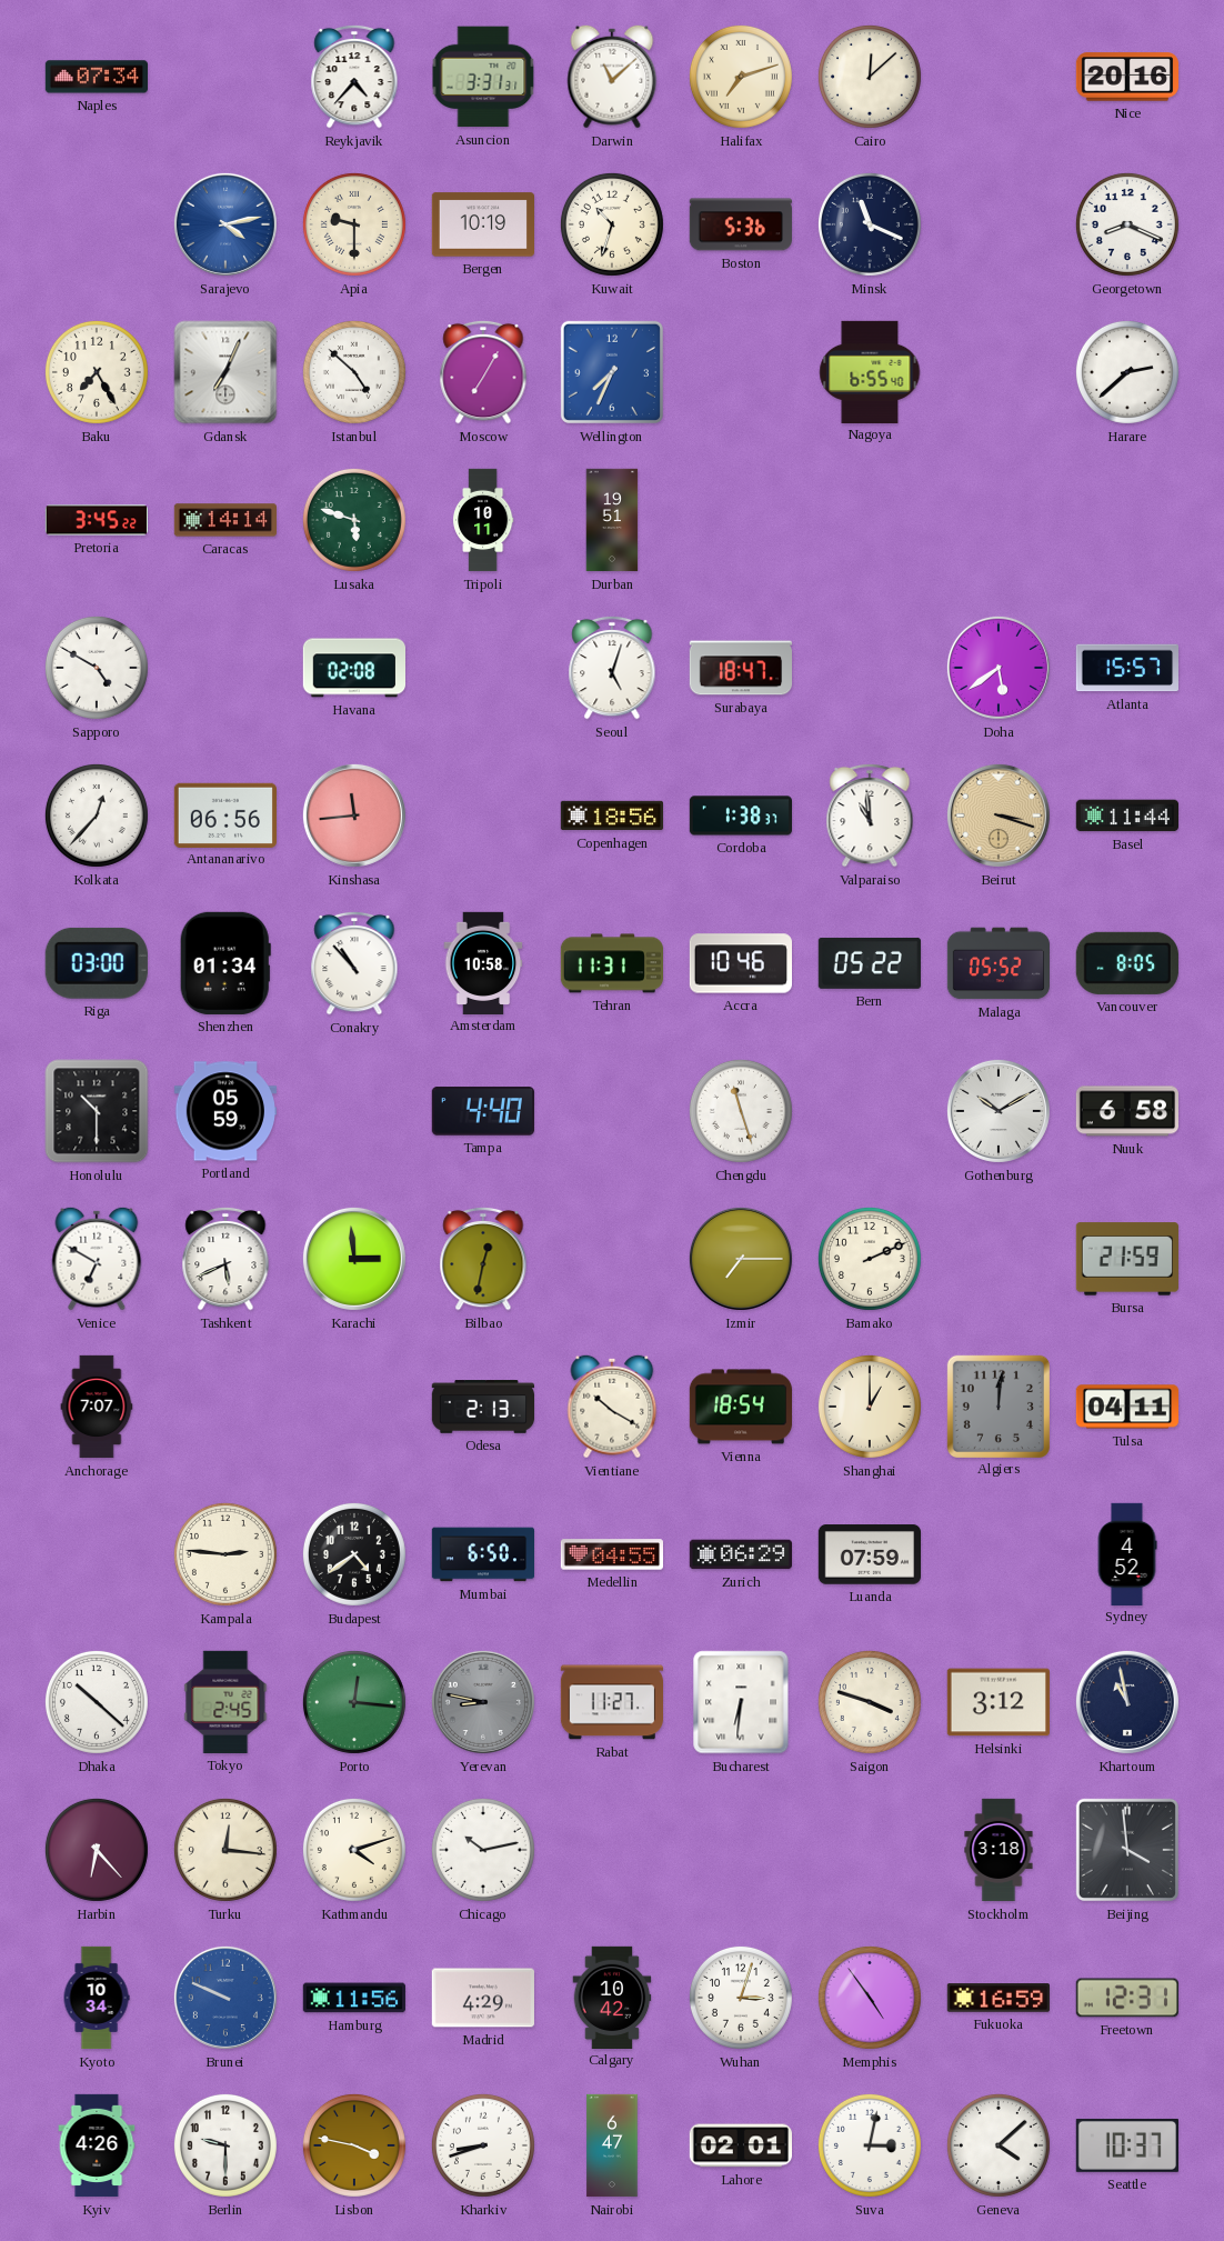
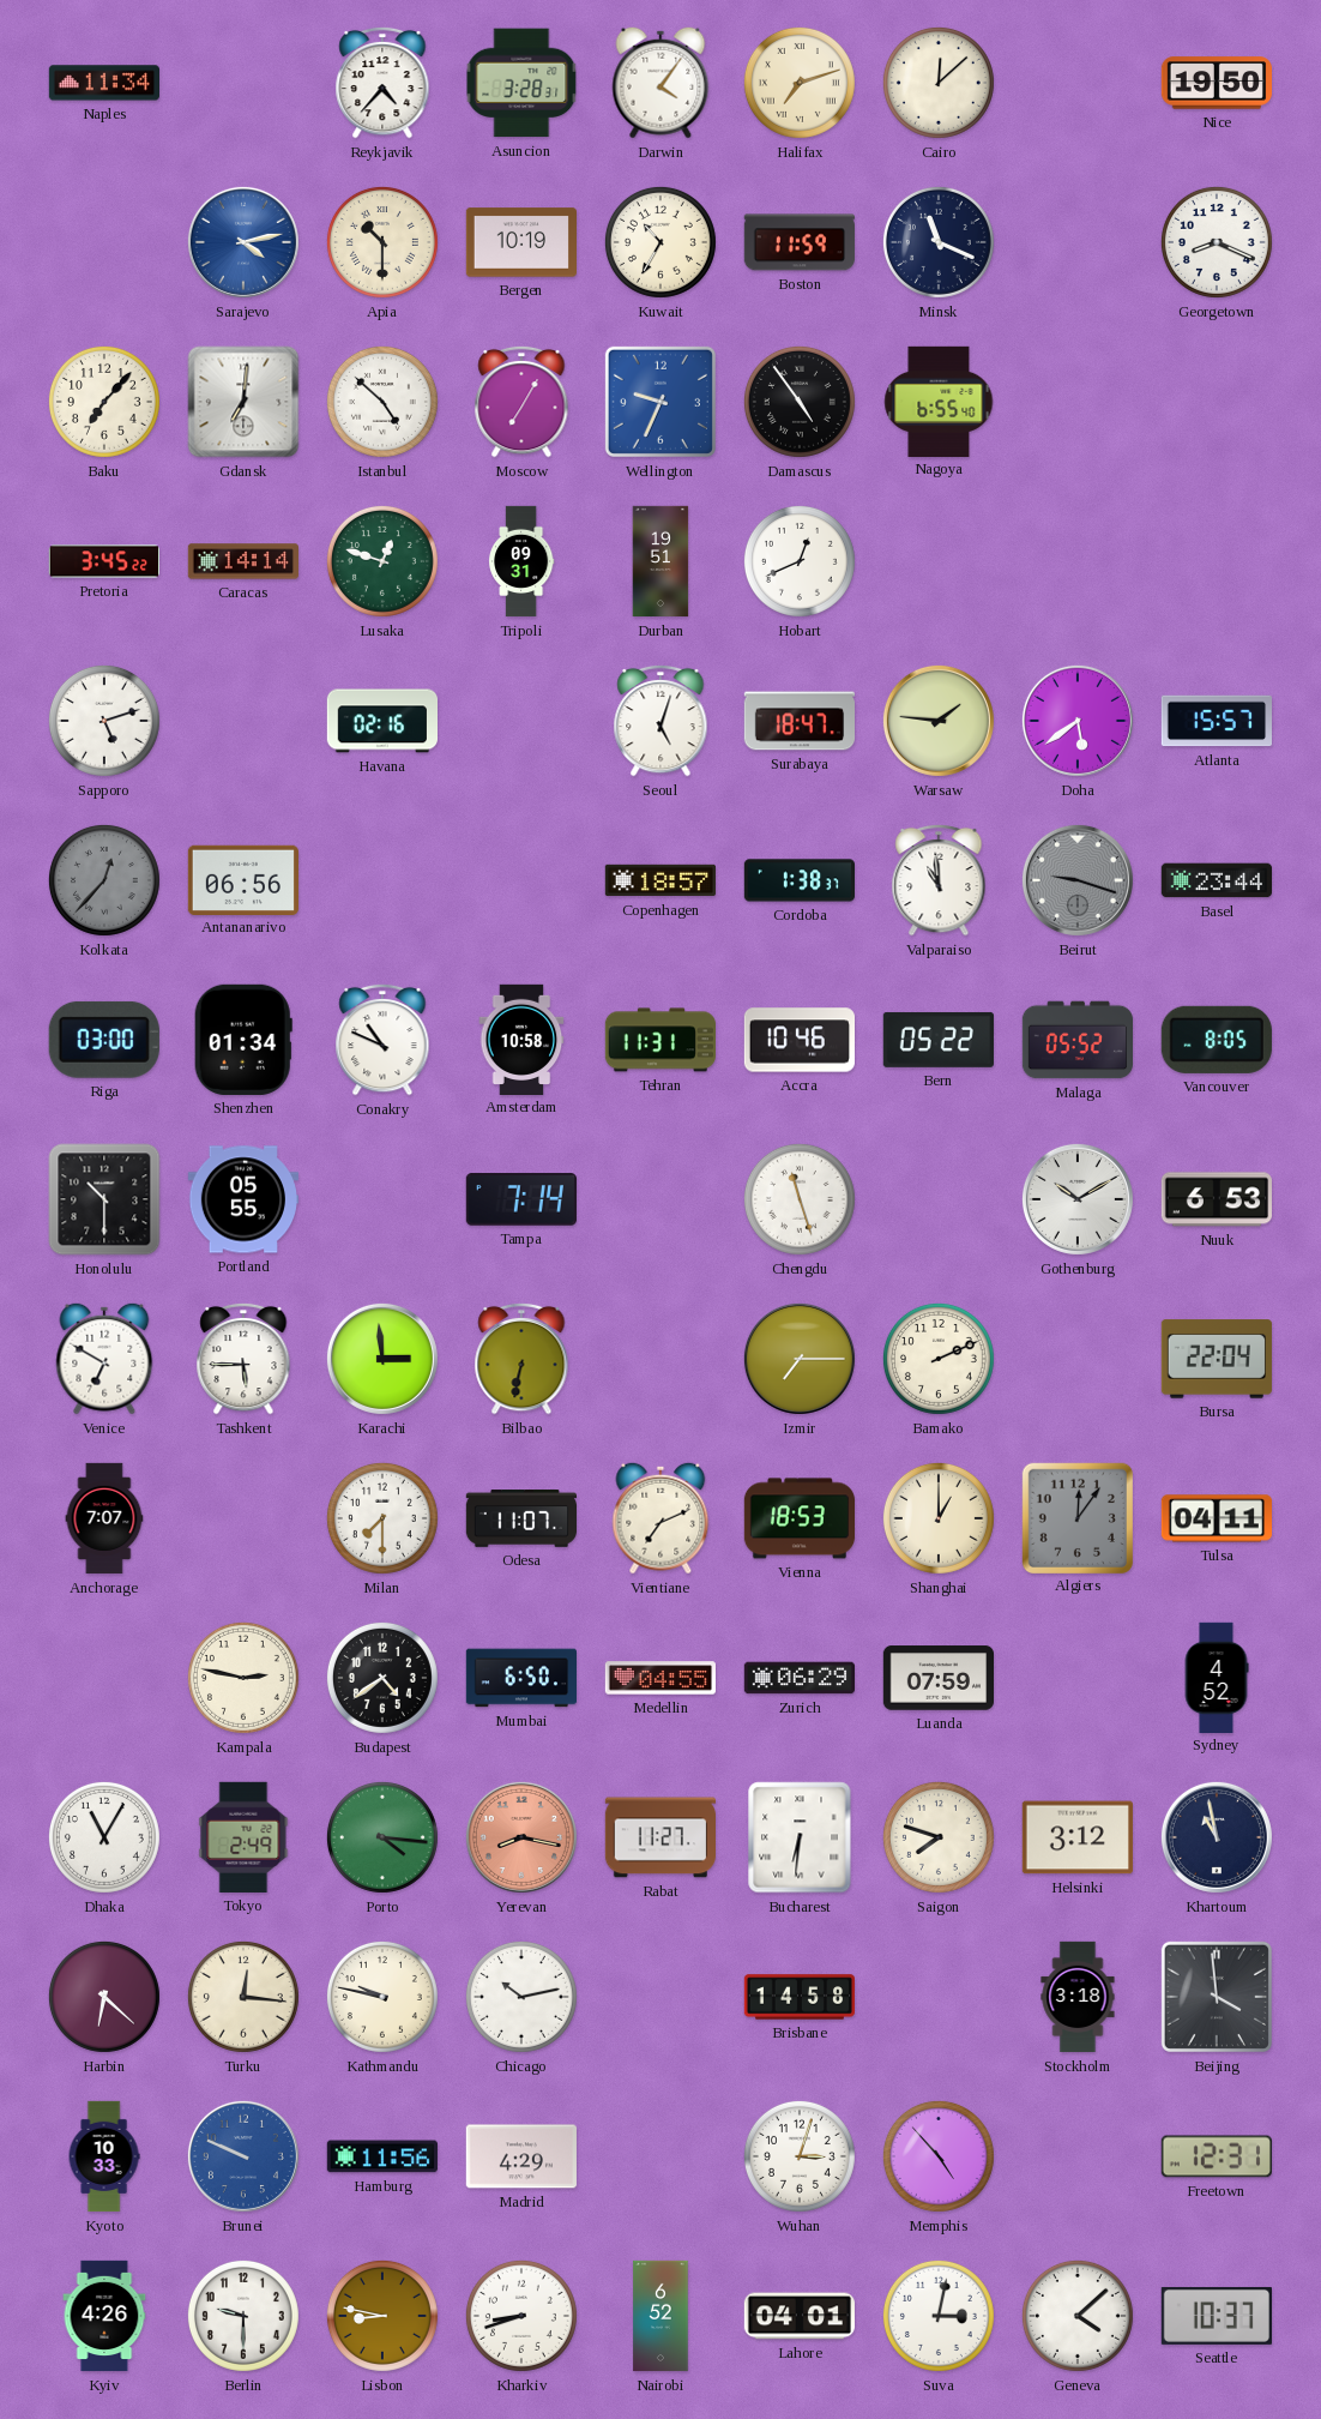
Naples: 07:34 -> 11:34 (103, 83)
Asuncion: 3:31 -> 3:28 (521, 83)
Darwin: 11:08 -> 4:06 (660, 83)
Nice: 20:16 -> 19:50 (1216, 83)
Apia: 9:30 -> 10:30 (382, 242)
Kuwait: 10:33 -> 10:35 (660, 242)
Boston: 5:36 -> 11:59 (800, 242)
Baku: 7:25 -> 7:07 (104, 402)
Gdansk: 7:04 -> 7:01 (243, 402)
Wellington: 7:34 -> 9:34 (660, 402)
Damascus: none -> 4:54 (800, 402)
Harare: 2:38 -> none (1127, 372)
Lusaka: 5:48 -> 12:48 (382, 561)
Tripoli: 10:11 -> 09:31 (521, 561)
Hobart: none -> 12:41 (800, 561)
Sapporo: 4:50 -> 5:12 (104, 721)
Havana: 02:08 -> 02:16 (381, 721)
Warsaw: none -> 1:46 (939, 721)
Kolkata dial: white -> grey (104, 880)
Kinshasa: 11:44 -> none (354, 816)
Copenhagen: 18:56 -> 18:57 (659, 880)
Beirut: 3:18 -> 9:18 (1078, 880)
Beirut dial: champagne -> grey (1078, 880)
Basel: 11:44 -> 23:44 (1216, 880)
Conakry: 10:53 -> 10:49 (382, 1040)
Portland: 05:59 -> 05:55 (242, 1199)
Tampa: 4:40 -> 7:14 (521, 1199)
Nuuk: 6:58 -> 6:53 (1216, 1199)
Tashkent: 5:41 -> 5:45 (243, 1359)
Bilbao: 12:32 -> 6:32 (521, 1359)
Bursa: 21:59 -> 22:04 (1216, 1359)
Milan: none -> 7:30 (382, 1518)
Odesa: 2:13 -> 11:07 (520, 1518)
Vientiane: 10:20 -> 7:11 (660, 1518)
Vienna: 18:54 -> 18:53 (798, 1518)
Algiers: 12:01 -> 12:06 (1076, 1517)
Kampala: 2:46 -> 2:47 (243, 1678)
Dhaka: 10:22 -> 11:05 (104, 1837)
Tokyo: 2:45 -> 2:49 (243, 1837)
Porto: 12:16 -> 4:16 (382, 1837)
Yerevan: 8:47 -> 8:17 (521, 1837)
Yerevan dial: grey -> salmon (521, 1837)
Saigon: 3:48 -> 7:48 (939, 1837)
Harbin: 6:23 -> 6:22 (104, 1997)
Kathmandu: 4:12 -> 9:47 (382, 1997)
Brisbane: none -> 14:58 (800, 1997)
Kyoto: 10:34 -> 10:33 (104, 2156)
Calgary: 10:42 -> none (612, 1997)
Memphis: 4:54 -> 4:53 (939, 2156)
Fukuoka: 16:59 -> none (999, 1998)
Lisbon: 3:47 -> 8:47 (382, 2316)
Nairobi: 6:47 -> 6:52 (660, 2316)
Lahore: 02:01 -> 04:01 (798, 2316)
